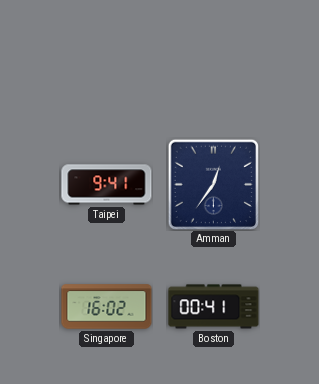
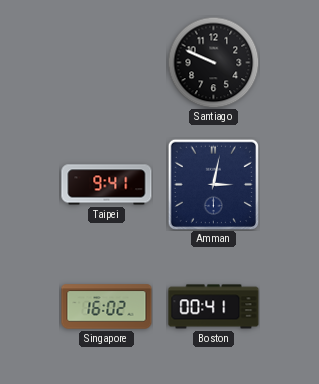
Santiago: none -> 9:49 (213, 62)
Amman: 12:36 -> 3:02 (213, 184)
